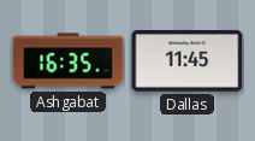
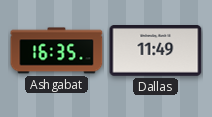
Dallas: 11:45 -> 11:49 (156, 51)
